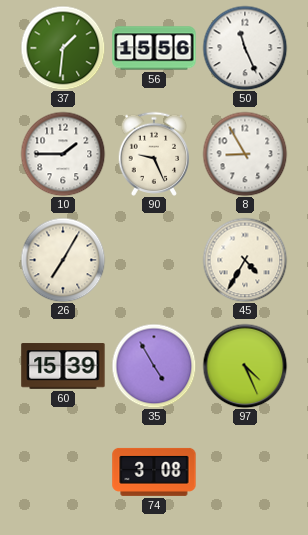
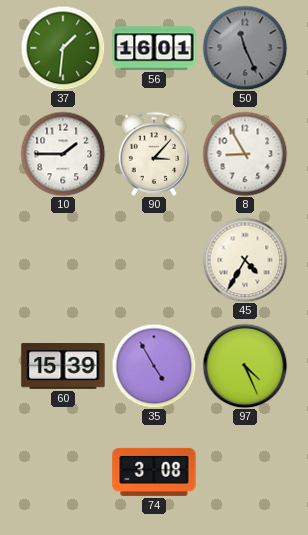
56: 15:56 -> 16:01 (154, 48)
50 dial: white -> grey (245, 48)
90: 9:26 -> 3:07 (153, 154)
26: 7:05 -> none (63, 260)
